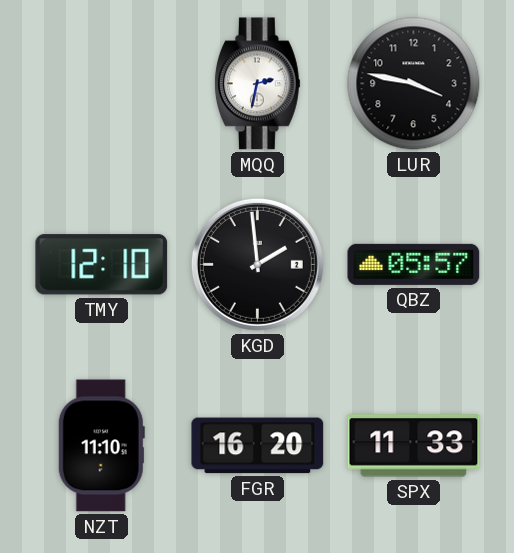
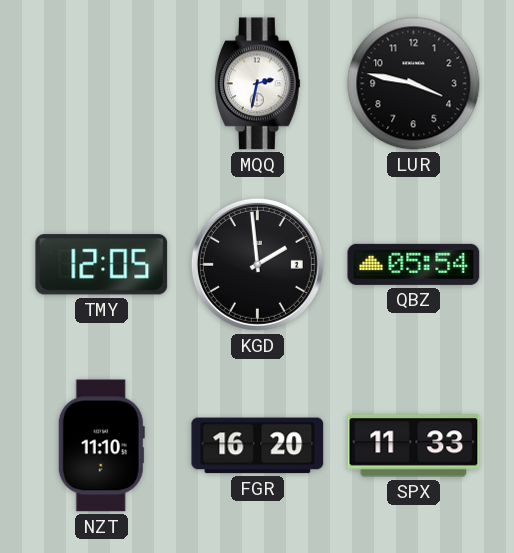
TMY: 12:10 -> 12:05 (102, 265)
QBZ: 05:57 -> 05:54 (414, 264)
